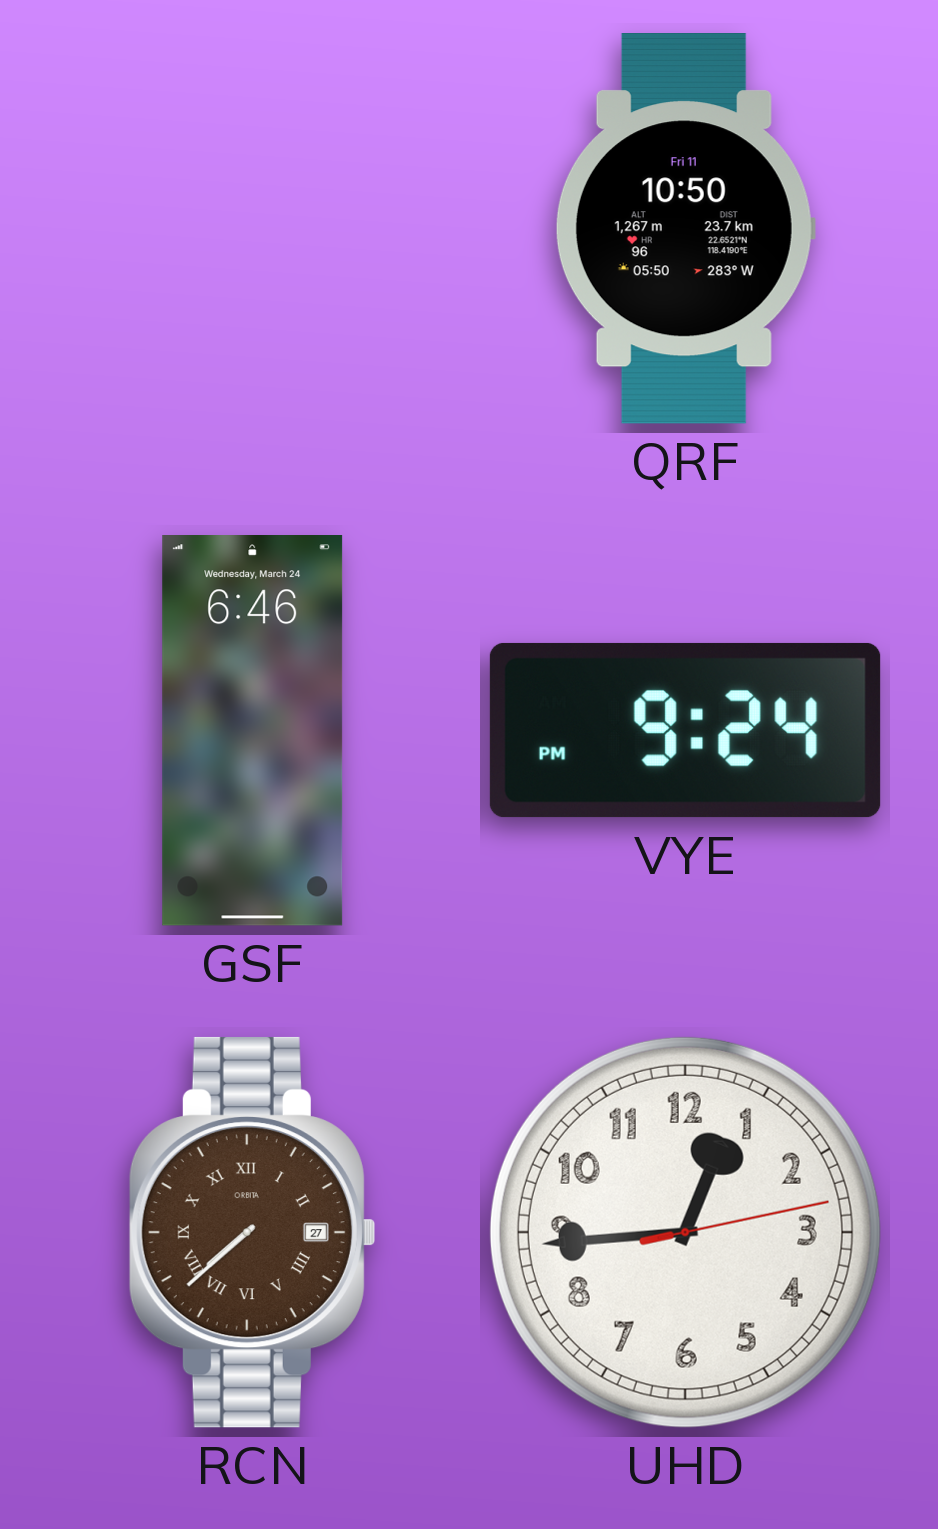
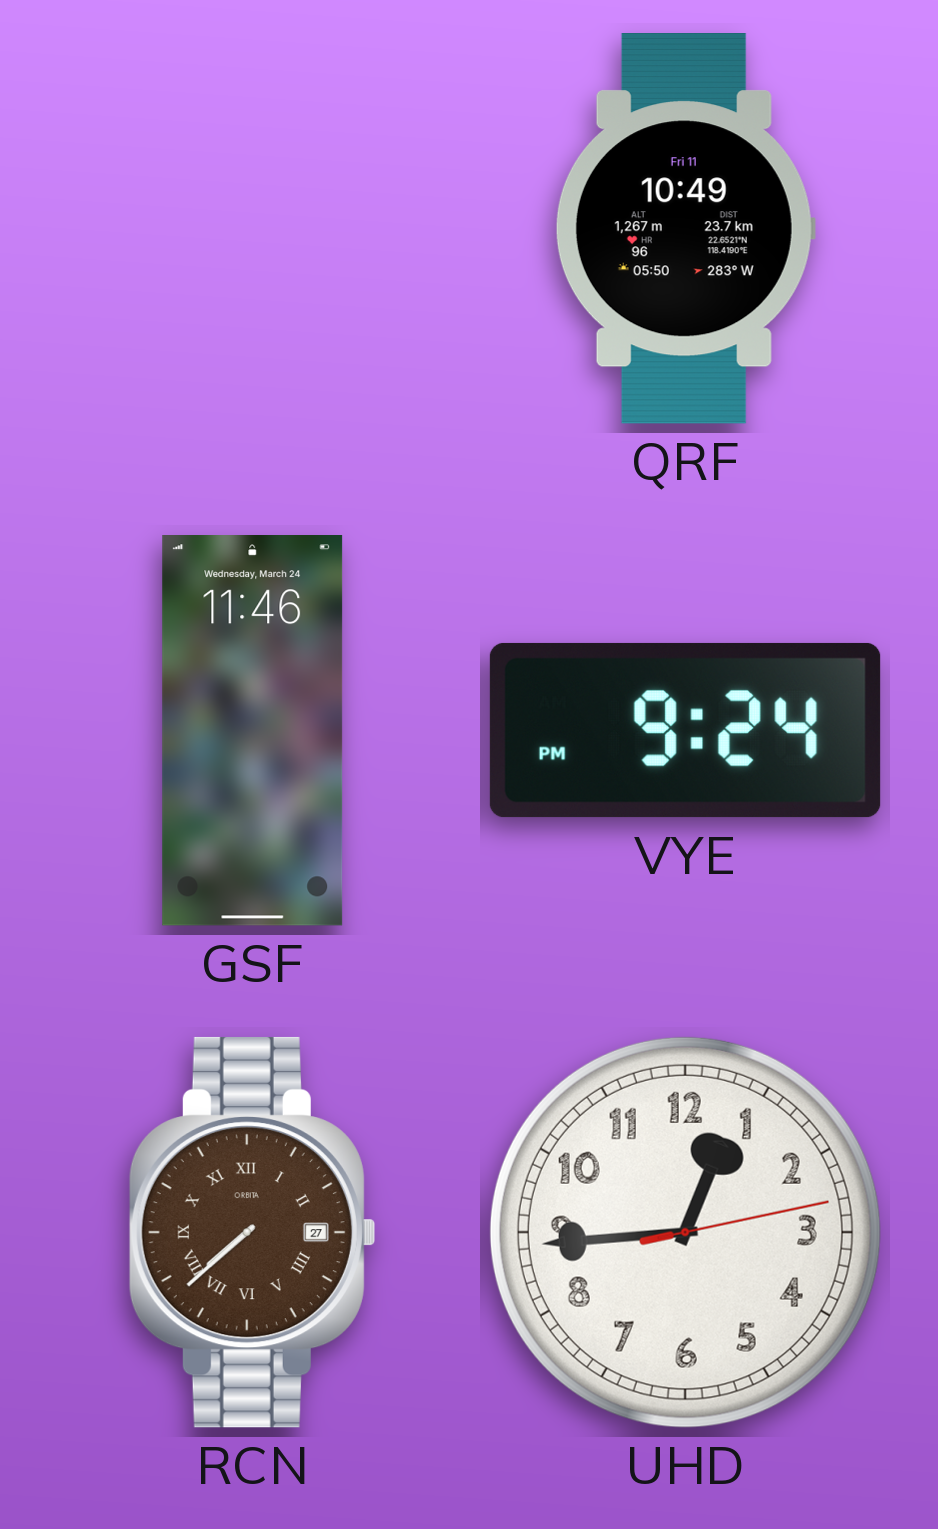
QRF: 10:50 -> 10:49 (685, 229)
GSF: 6:46 -> 11:46 (253, 731)
